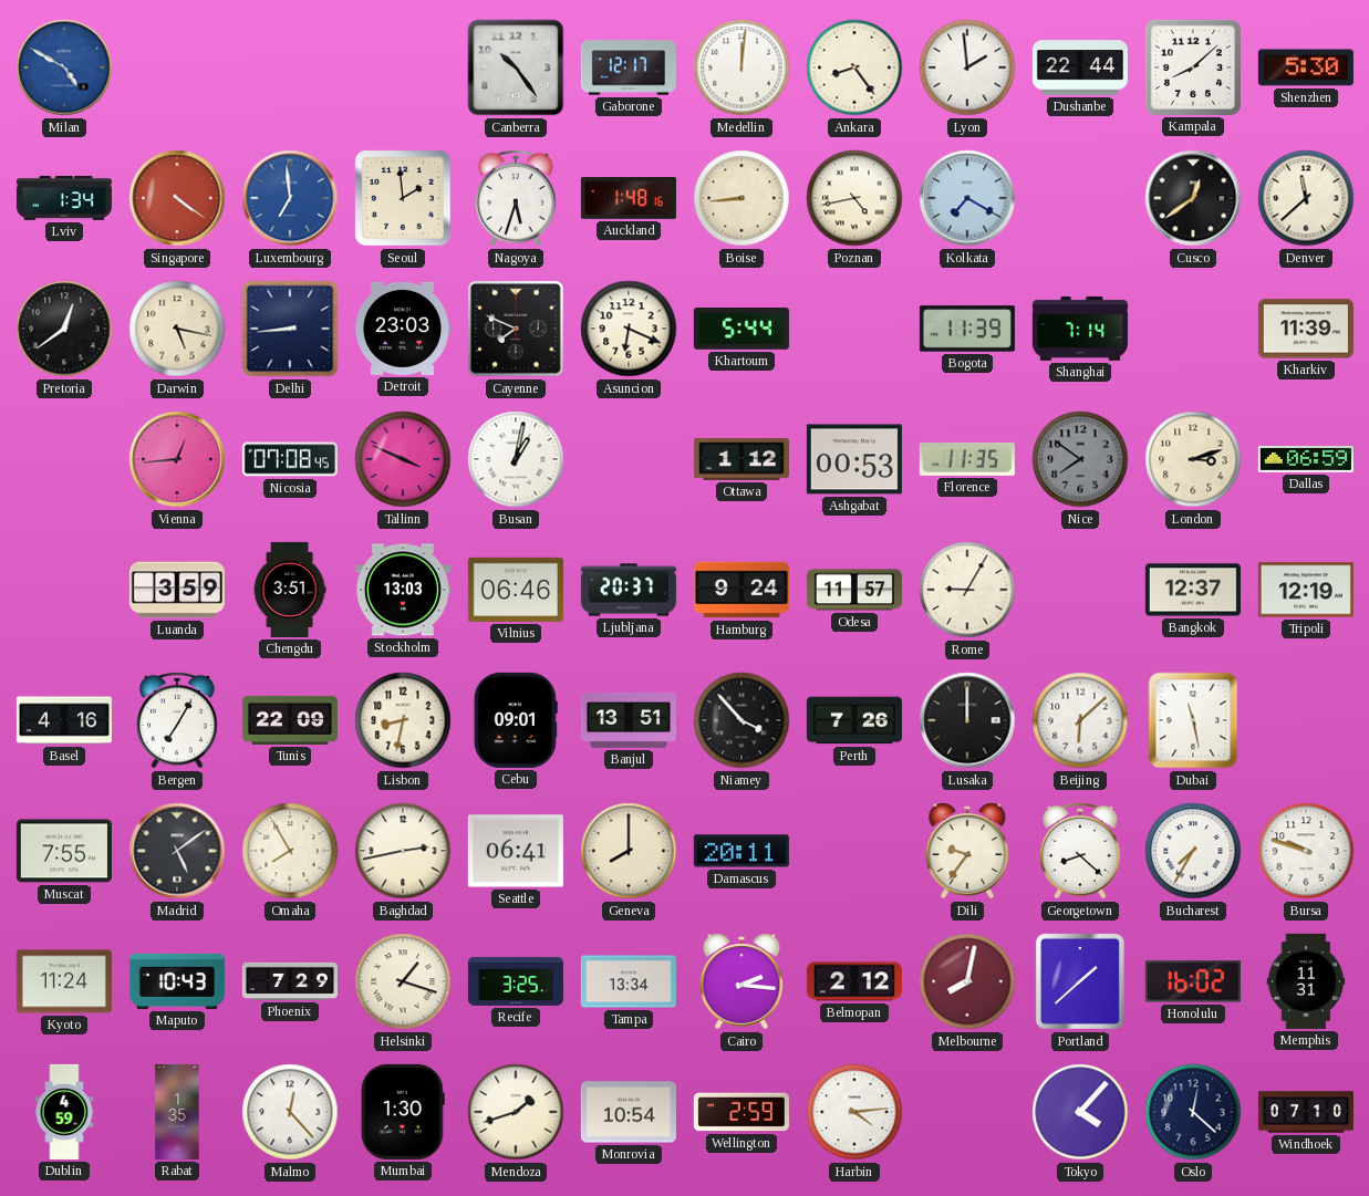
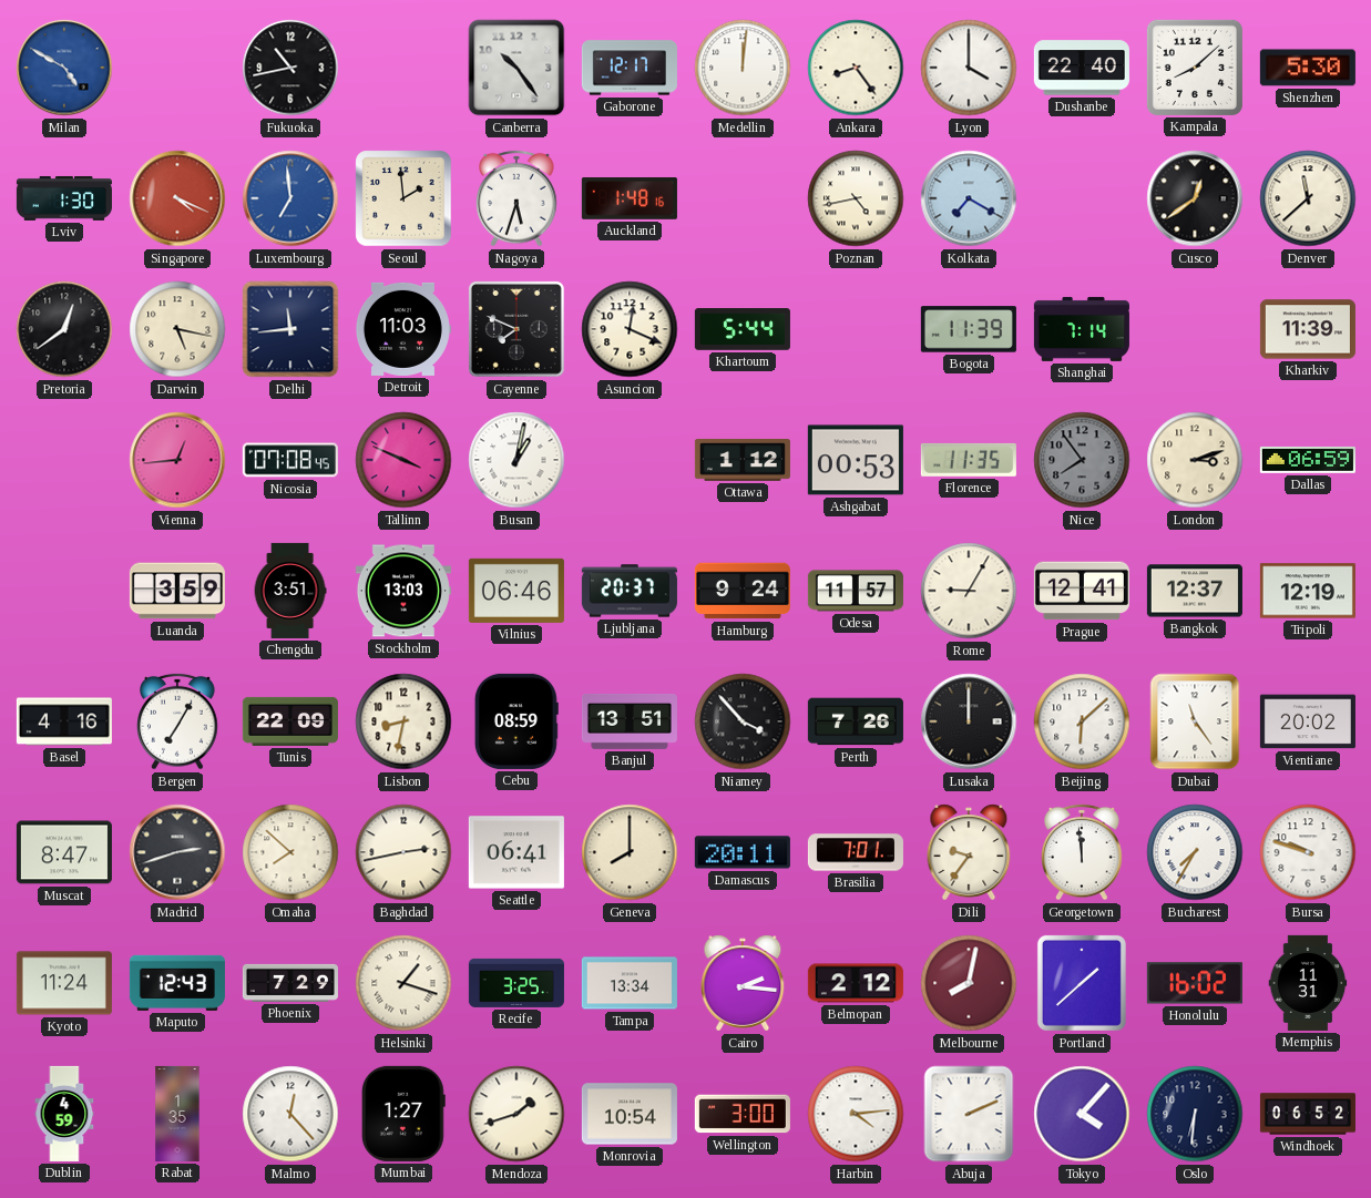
Fukuoka: none -> 10:43 (290, 68)
Lyon: 1:59 -> 4:00 (969, 68)
Dushanbe: 22:44 -> 22:40 (1082, 68)
Lviv: 1:34 -> 1:30 (64, 198)
Singapore: 4:21 -> 4:19 (177, 198)
Boise: 8:44 -> none (741, 198)
Delhi: 8:44 -> 11:44 (290, 329)
Detroit: 23:03 -> 11:03 (402, 329)
Asuncion: 6:19 -> 12:19 (630, 329)
Nice: 7:51 -> 7:54 (1082, 460)
Prague: none -> 12:41 (1082, 591)
Cebu: 09:01 -> 08:59 (516, 721)
Dubai: 11:28 -> 11:24 (1195, 721)
Vientiane: none -> 20:02 (1308, 721)
Muscat: 7:55 -> 8:47 (64, 852)
Madrid: 5:09 -> 2:42 (177, 852)
Omaha: 7:55 -> 7:52 (290, 852)
Brasilia: none -> 7:01 (856, 852)
Georgetown: 8:22 -> 11:59 (1082, 852)
Maputo: 10:43 -> 12:43 (177, 983)
Mumbai: 1:30 -> 1:27 (403, 1114)
Wellington: 2:59 -> 3:00 (743, 1114)
Abuja: none -> 2:11 (969, 1114)
Oslo: 12:22 -> 6:31 (1195, 1114)
Windhoek: 07:10 -> 06:52 (1308, 1114)
